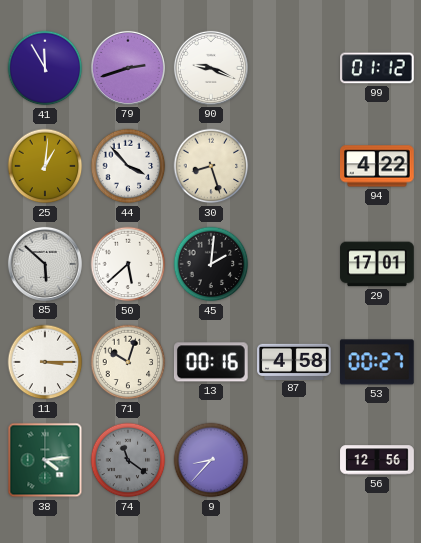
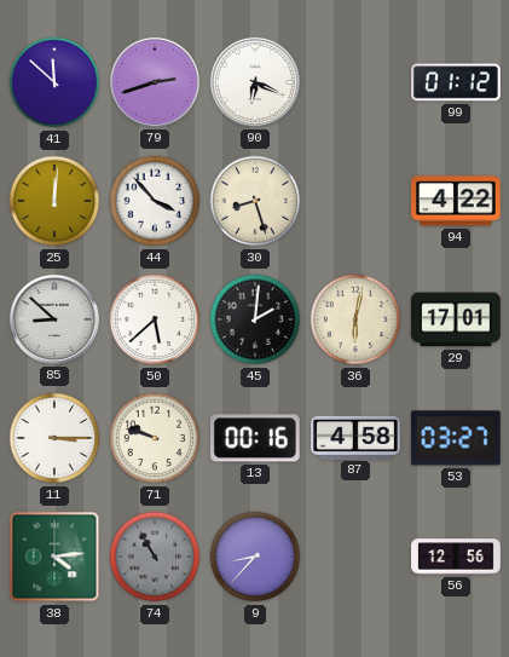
41: 11:55 -> 11:52 (54, 82)
90: 9:19 -> 6:19 (255, 82)
25: 1:01 -> 12:01 (54, 201)
85: 5:52 -> 8:52 (54, 319)
36: none -> 6:02 (355, 319)
71: 10:03 -> 9:48 (155, 438)
53: 00:27 -> 03:27 (456, 438)
74: 11:21 -> 10:55 (155, 557)
